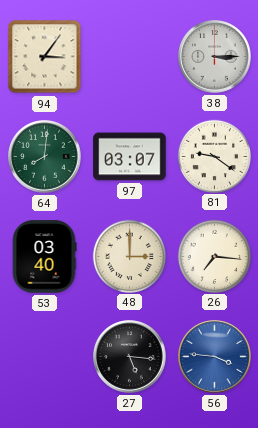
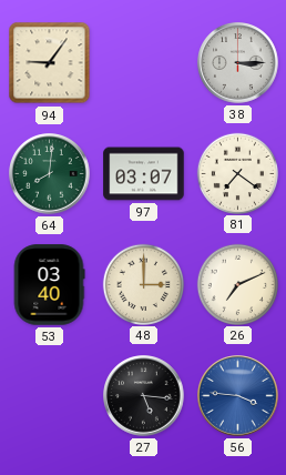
94: 3:06 -> 9:06 (50, 63)
81: 9:21 -> 7:21 (237, 173)
26: 7:16 -> 7:11 (237, 284)
